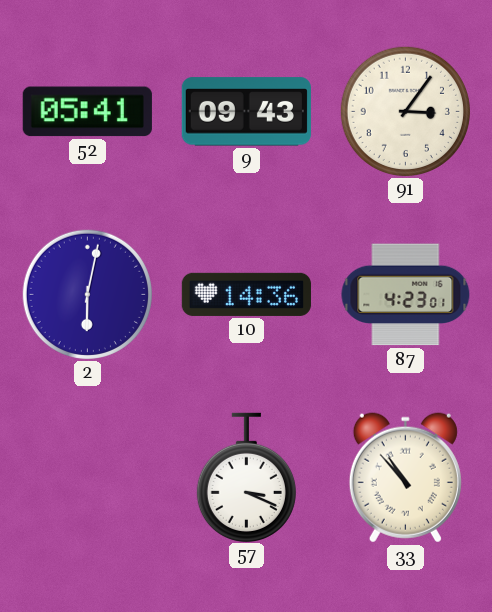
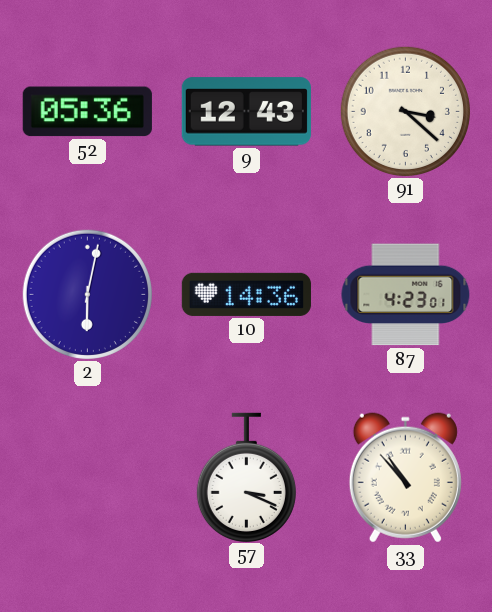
52: 05:41 -> 05:36 (87, 112)
9: 09:43 -> 12:43 (246, 112)
91: 3:06 -> 3:22 (405, 111)
